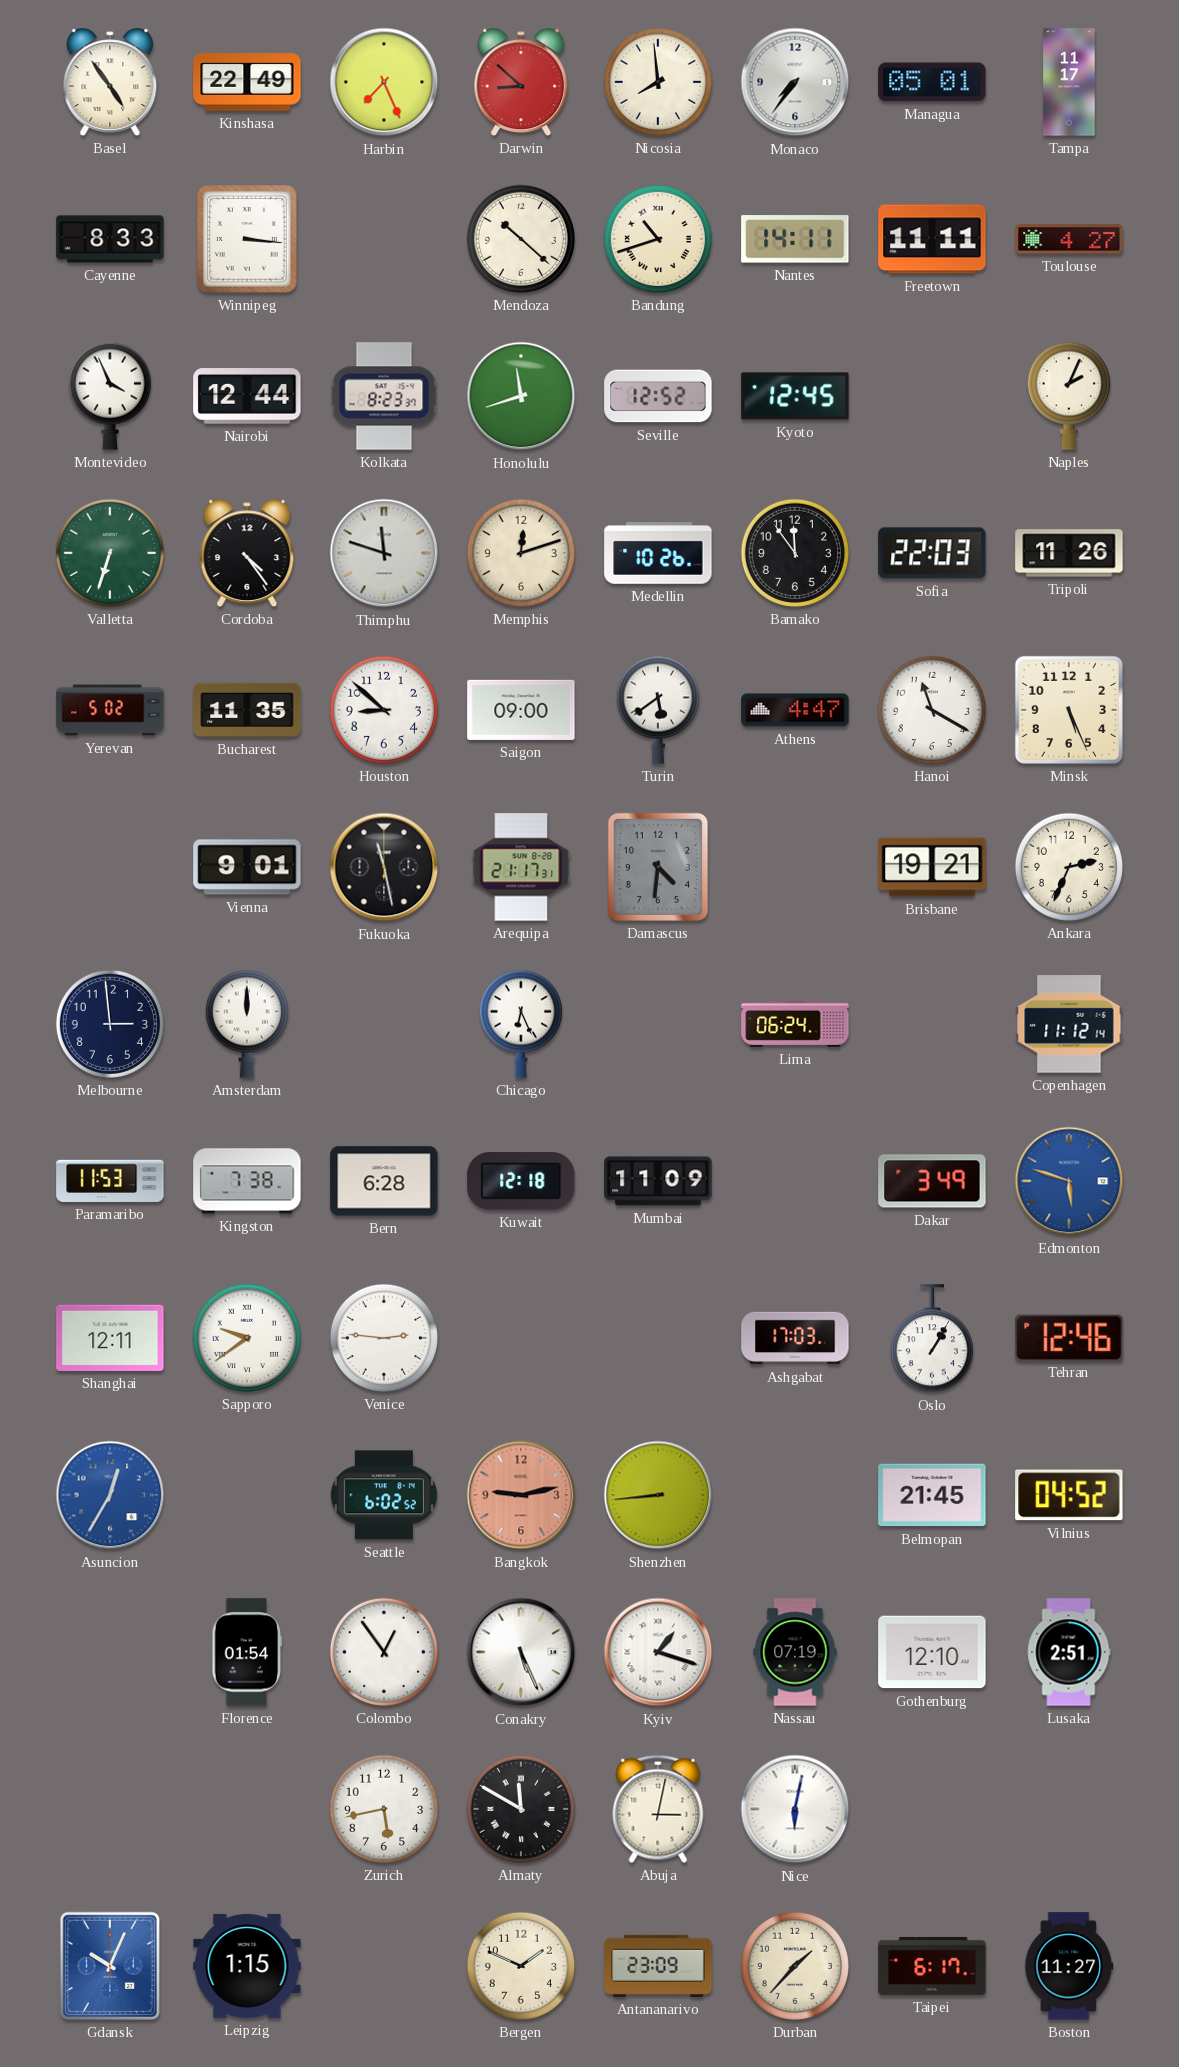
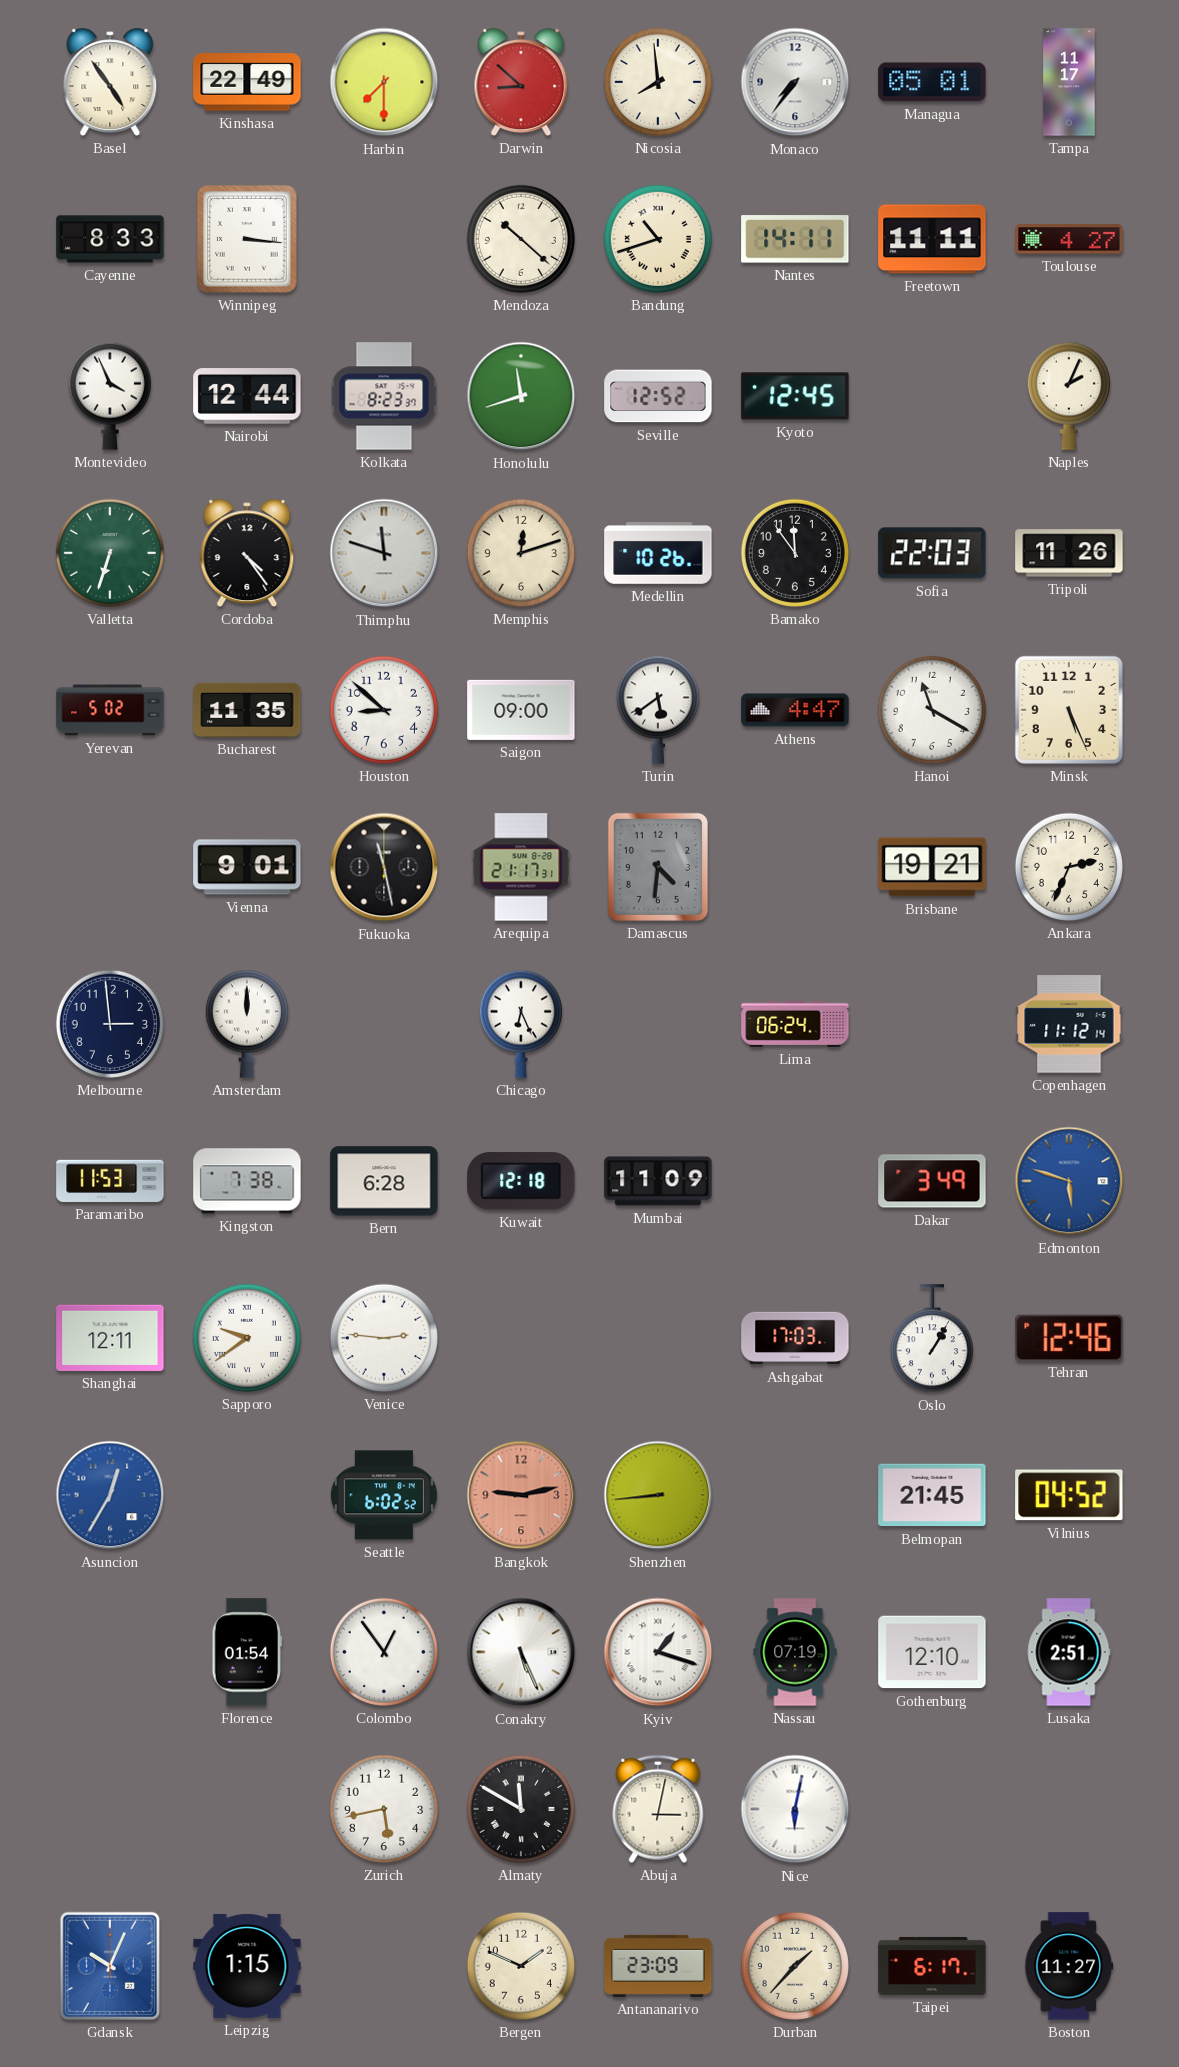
Harbin: 7:26 -> 7:30 (384, 82)
